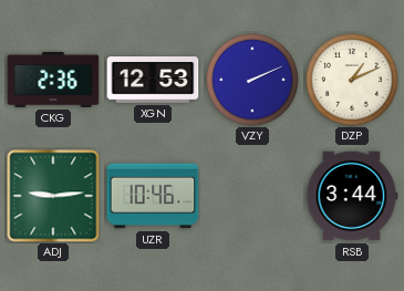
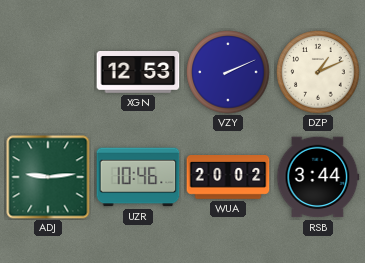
CKG: 2:36 -> none (53, 80)
WUA: none -> 20:02 (228, 178)
